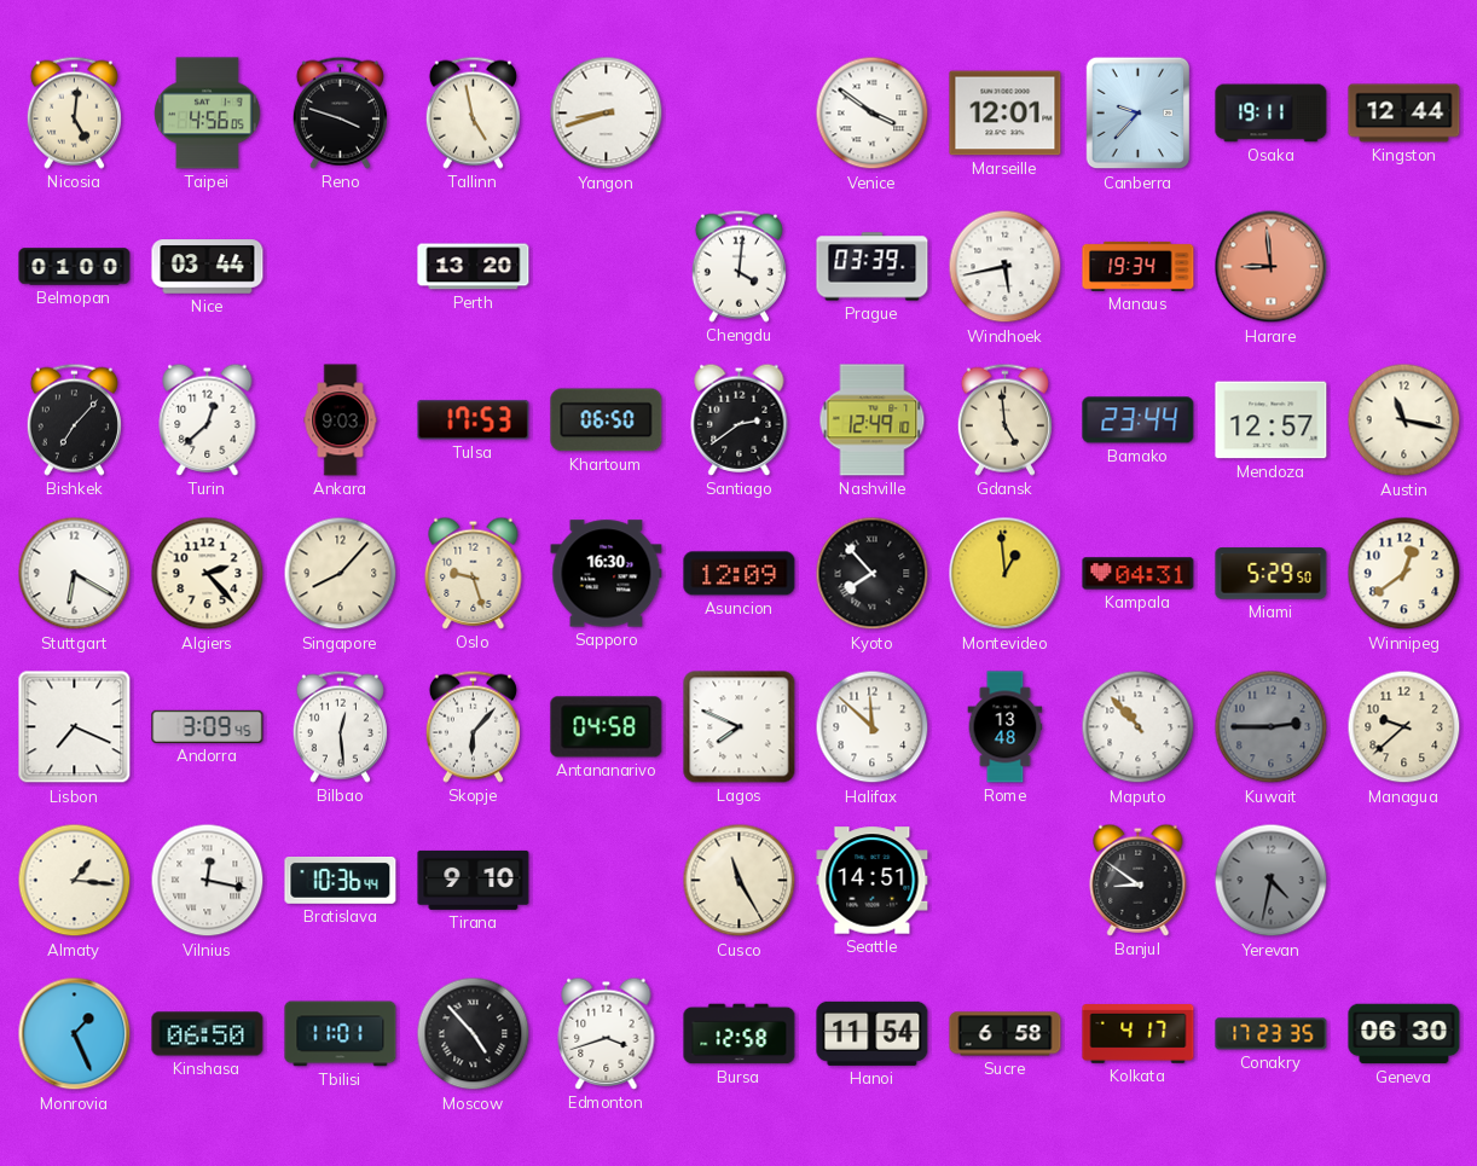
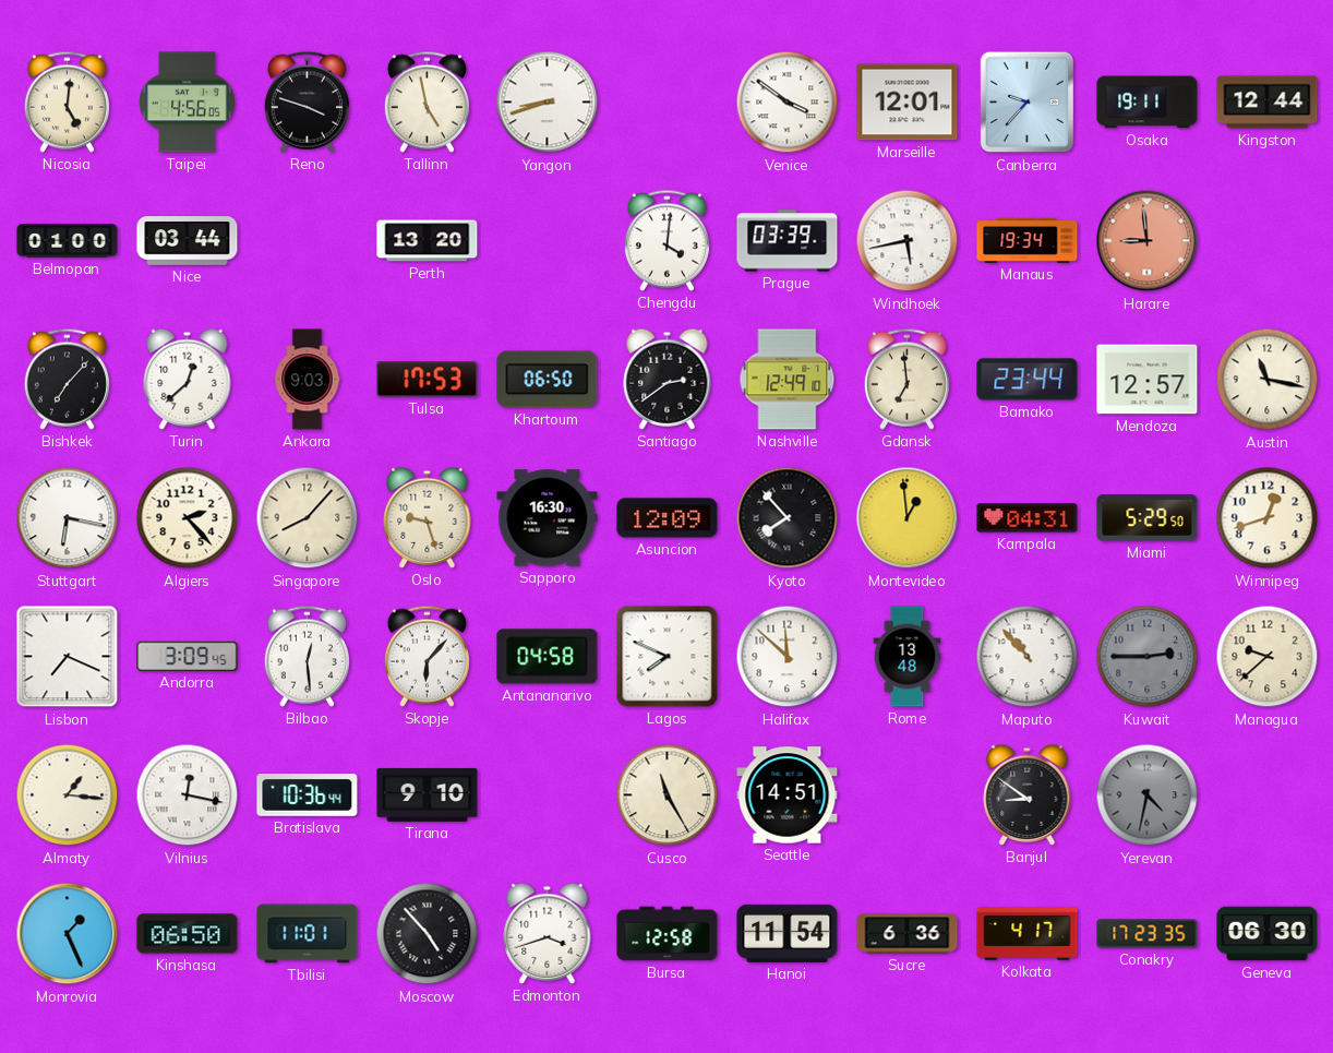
Gdansk: 4:59 -> 6:59 (906, 379)
Stuttgart: 6:20 -> 6:17 (68, 518)
Winnipeg: 12:39 -> 12:42 (1268, 518)
Sucre: 6:58 -> 6:36 (908, 934)
